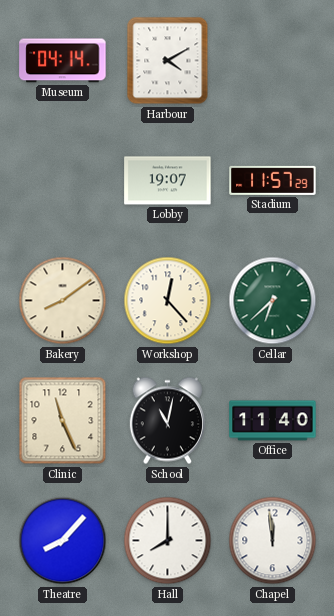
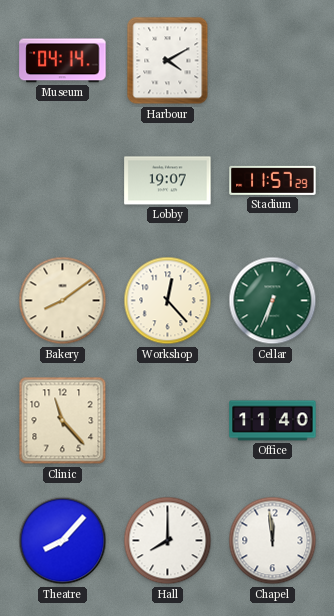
Cellar: 6:38 -> 6:34 (273, 301)
Clinic: 11:26 -> 11:23 (63, 421)
School: 11:02 -> none (167, 421)
